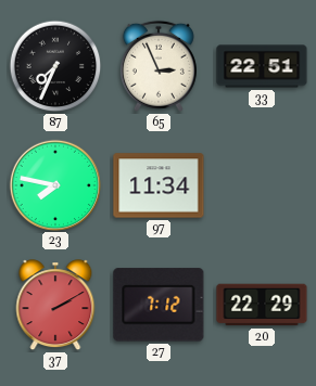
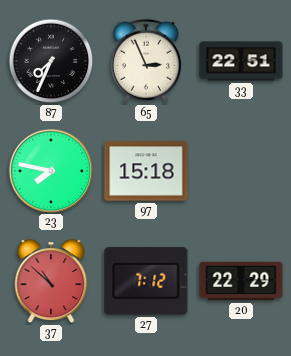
97: 11:34 -> 15:18 (146, 171)
37: 2:10 -> 10:52 (51, 282)
